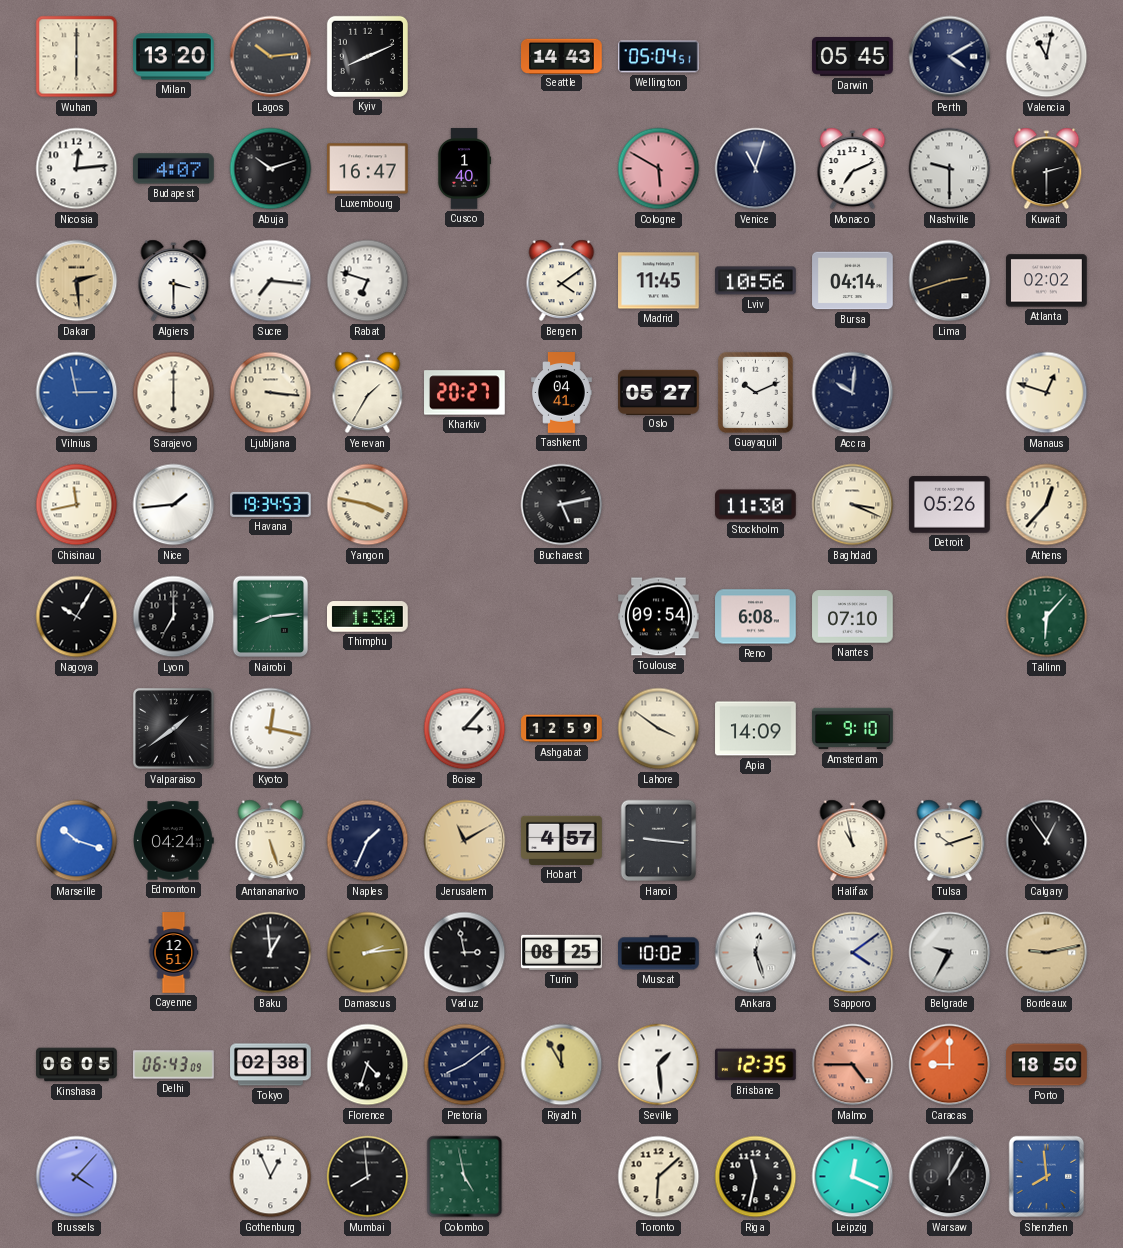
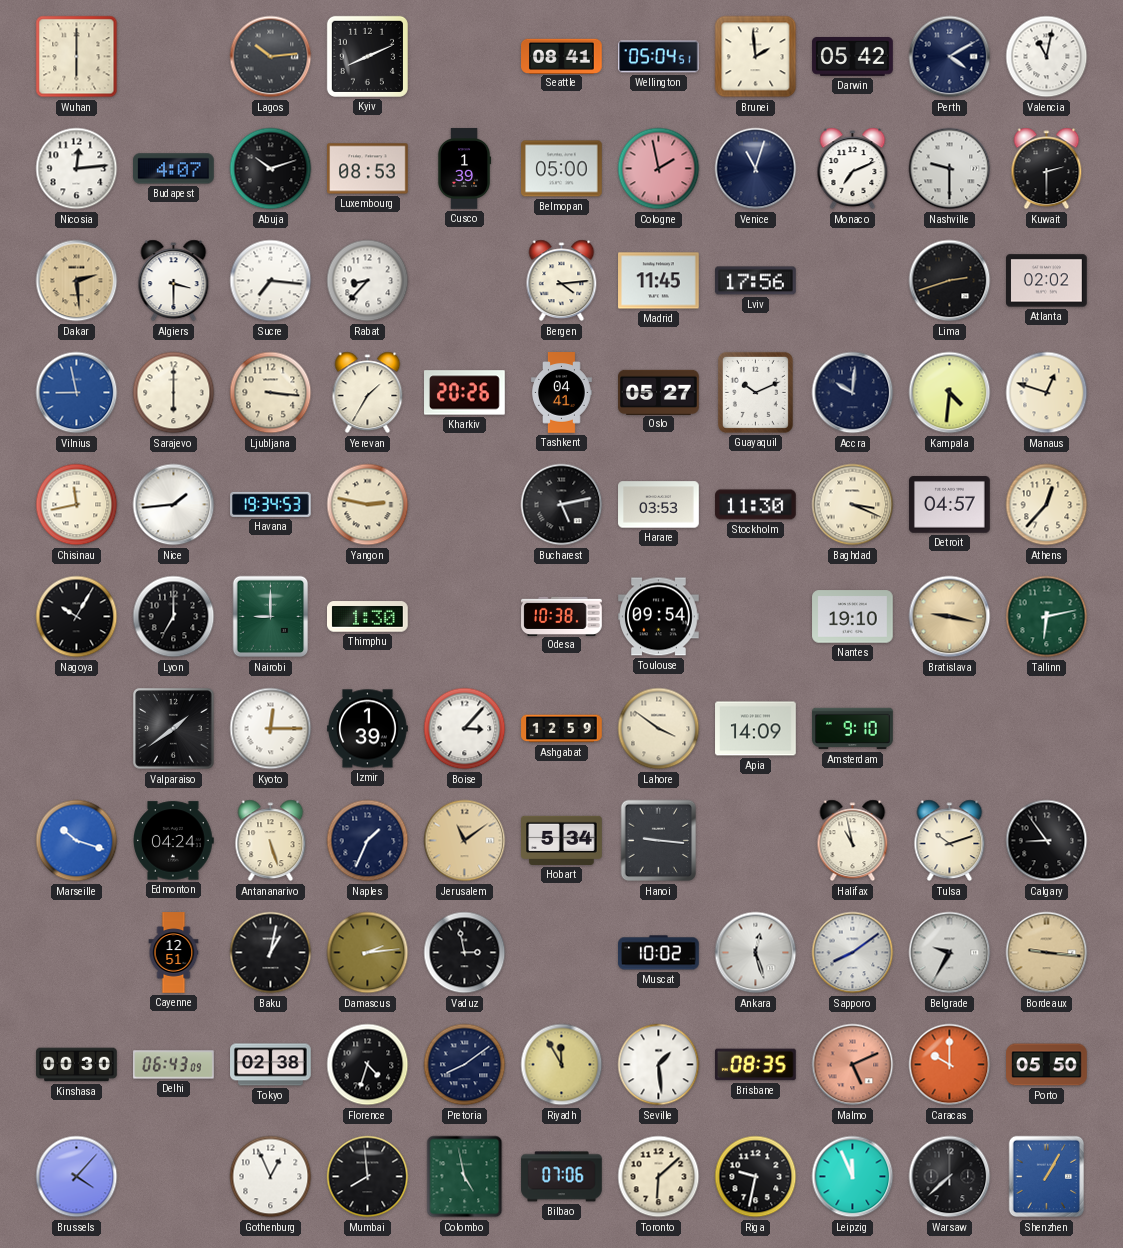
Milan: 13:20 -> none (174, 57)
Seattle: 14:43 -> 08:41 (562, 56)
Brunei: none -> 1:59 (756, 57)
Darwin: 05:45 -> 05:42 (853, 57)
Luxembourg: 16:47 -> 08:53 (368, 169)
Cusco: 1:40 -> 1:39 (464, 169)
Belmopan: none -> 05:00 (562, 169)
Cologne: 5:50 -> 1:58 (659, 169)
Rabat: 6:48 -> 8:37 (368, 281)
Bergen: 4:09 -> 4:14 (562, 281)
Lviv: 10:56 -> 17:56 (756, 281)
Bursa: 04:14 -> none (853, 281)
Vilnius: 2:58 -> 8:58 (77, 393)
Kharkiv: 20:27 -> 20:26 (465, 393)
Kampala: none -> 4:31 (950, 393)
Yangon: 3:47 -> 2:47 (368, 505)
Harare: none -> 03:53 (659, 505)
Detroit: 05:26 -> 04:57 (950, 505)
Nairobi: 8:14 -> 9:00 (271, 617)
Odesa: none -> 10:38 (562, 616)
Reno: 6:08 -> none (756, 617)
Nantes: 07:10 -> 19:10 (853, 617)
Bratislava: none -> 9:17 (950, 617)
Tallinn: 6:07 -> 6:13 (1047, 617)
Kyoto: 12:17 -> 12:15 (271, 729)
Izmir: none -> 1:39 (368, 729)
Jerusalem: 11:10 -> 11:09 (465, 841)
Hobart: 4:57 -> 5:34 (562, 840)
Calgary: 12:54 -> 8:54 (1047, 841)
Baku: 12:59 -> 1:02 (271, 953)
Turin: 08:25 -> none (562, 952)
Sapporo: 4:09 -> 8:09 (853, 953)
Bordeaux: 9:13 -> 9:16 (1047, 953)
Kinshasa: 06:05 -> 00:30 (77, 1065)
Brisbane: 12:35 -> 08:35 (756, 1065)
Malmo: 4:45 -> 5:11 (853, 1065)
Caracas: 9:00 -> 10:00 (950, 1065)
Porto: 18:50 -> 05:50 (1047, 1065)
Bilbao: none -> 07:06 (562, 1177)
Riga: 11:32 -> 9:32 (756, 1177)
Leipzig: 12:19 -> 11:56 (853, 1177)
Warsaw: 1:05 -> 7:38 (950, 1177)
Shenzhen: 7:59 -> 1:05 (1047, 1177)
